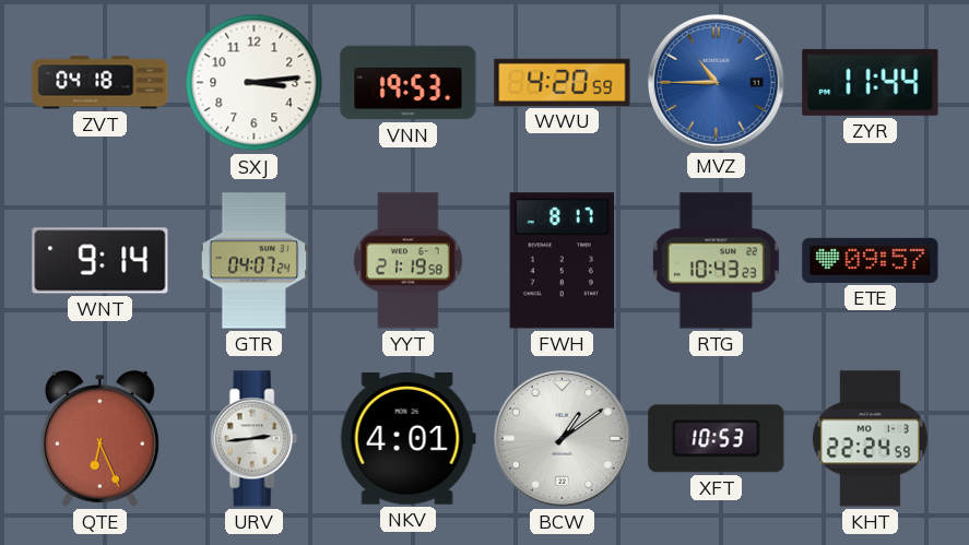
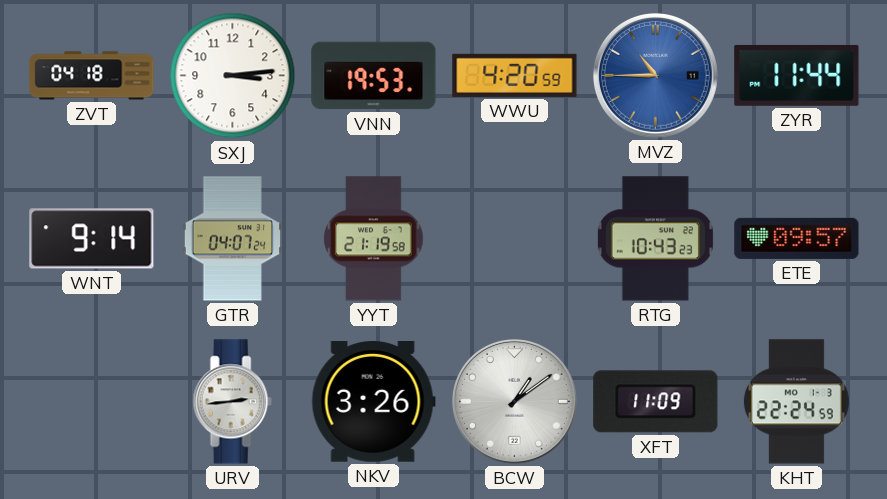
FWH: 8:17 -> none (562, 261)
QTE: 6:26 -> none (99, 439)
NKV: 4:01 -> 3:26 (373, 402)
XFT: 10:53 -> 11:09 (656, 402)
